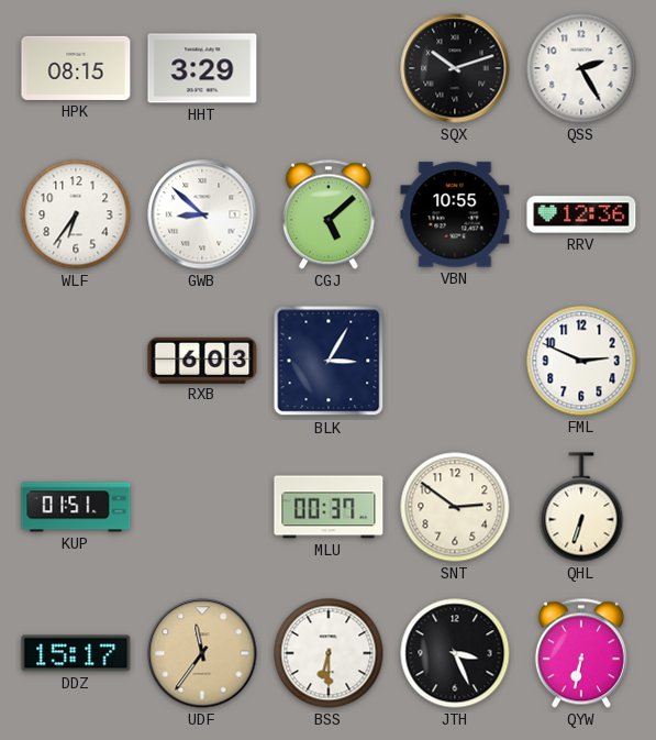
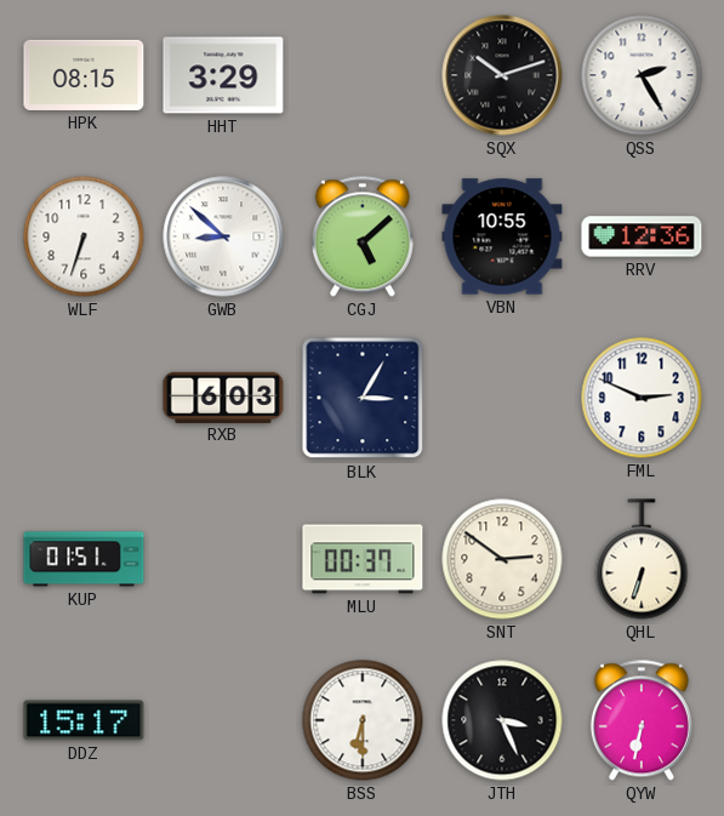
WLF: 6:36 -> 6:33 (84, 236)
UDF: 11:36 -> none (202, 653)
